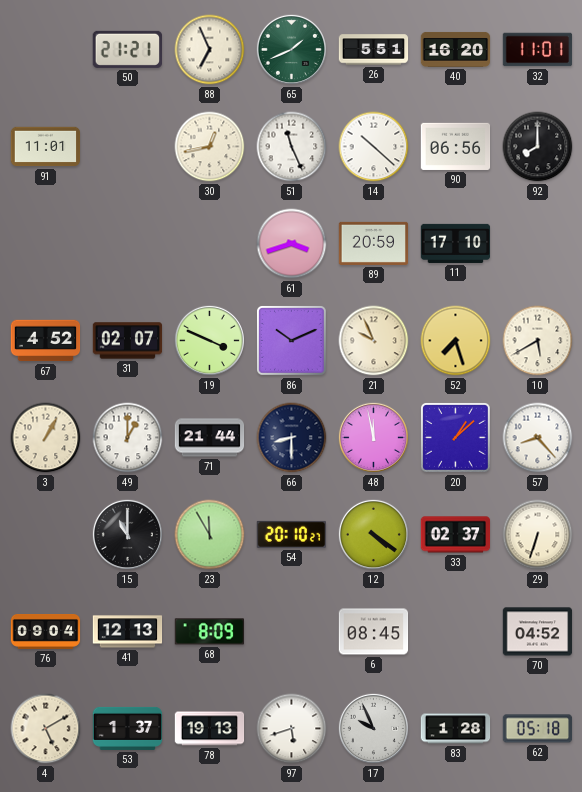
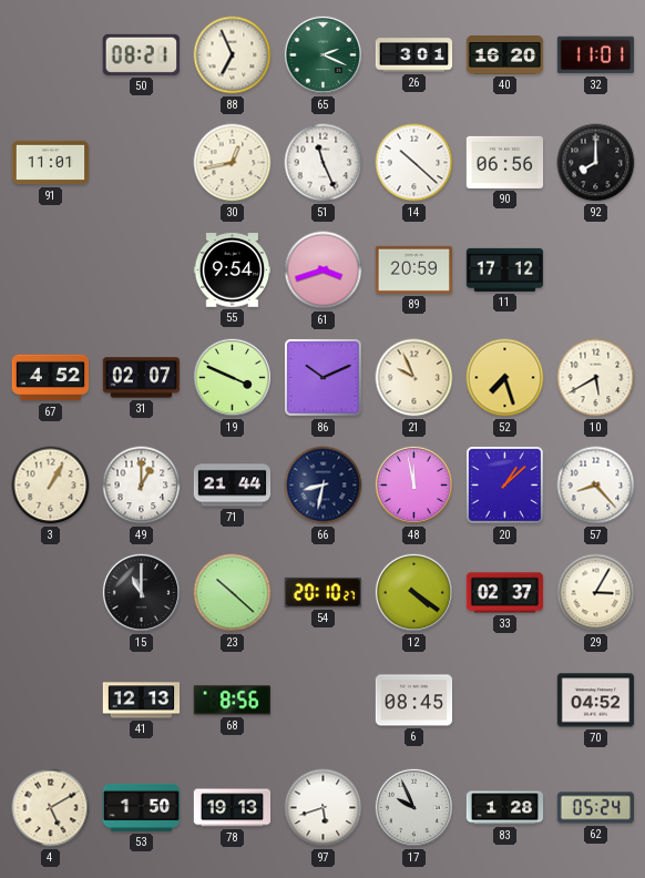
50: 21:21 -> 08:21 (141, 54)
65: 1:41 -> 2:19 (322, 54)
26: 5:51 -> 3:01 (414, 55)
55: none -> 9:54 (233, 270)
11: 17:10 -> 17:12 (505, 269)
66: 8:30 -> 8:32 (324, 486)
23: 11:55 -> 10:22 (233, 593)
29: 6:33 -> 3:05 (596, 593)
76: 09:04 -> none (46, 632)
68: 8:09 -> 8:56 (232, 701)
53: 1:37 -> 1:50 (142, 807)
62: 05:18 -> 05:24 (596, 808)
